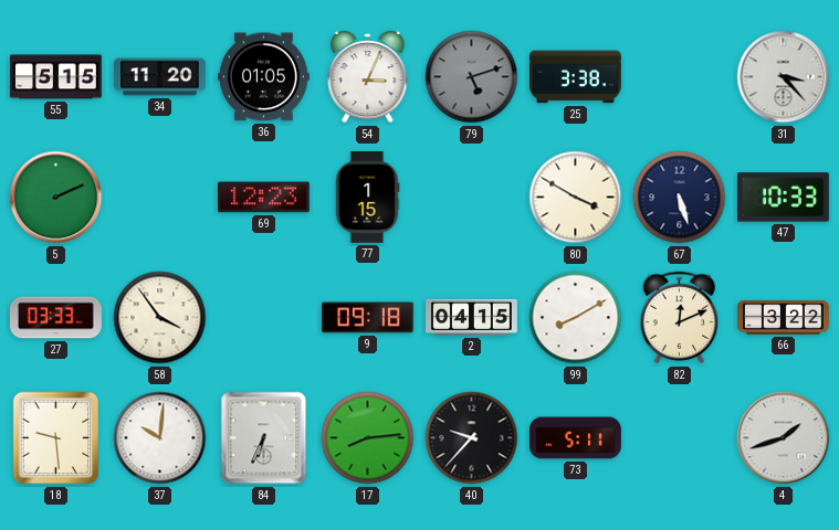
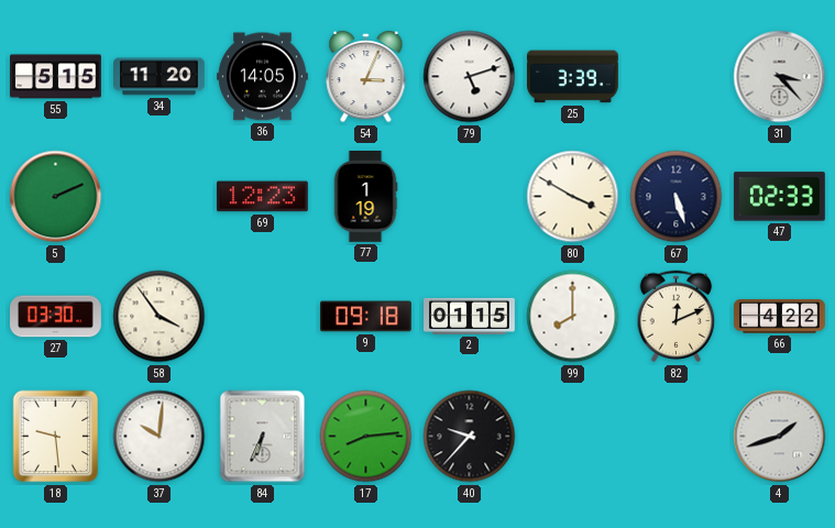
36: 01:05 -> 14:05 (263, 77)
79 dial: grey -> white (470, 77)
25: 3:38 -> 3:39 (573, 77)
77: 1:15 -> 1:19 (365, 197)
47: 10:33 -> 02:33 (779, 197)
27: 03:33 -> 03:30 (56, 317)
2: 04:15 -> 01:15 (470, 316)
99: 8:10 -> 8:00 (573, 317)
66: 3:22 -> 4:22 (780, 317)
73: 5:11 -> none (576, 438)
